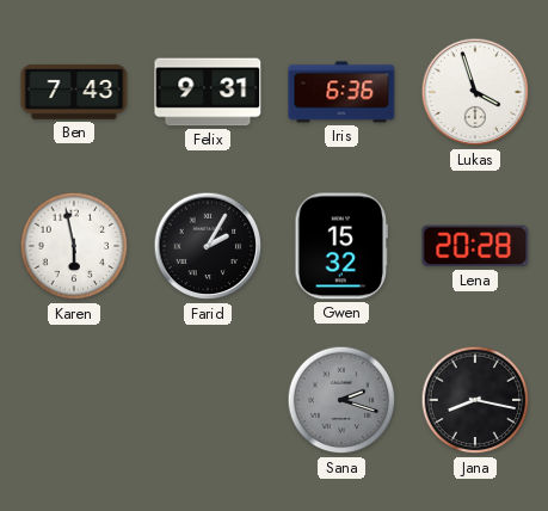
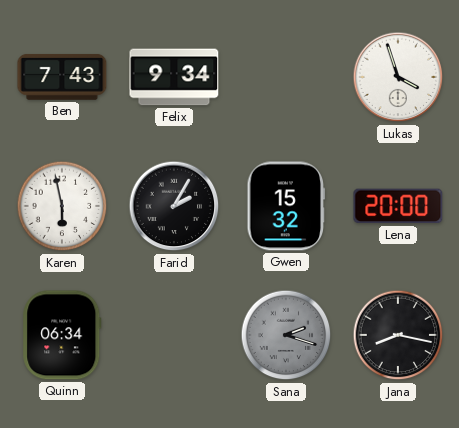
Felix: 9:31 -> 9:34 (174, 77)
Iris: 6:36 -> none (341, 92)
Lena: 20:28 -> 20:00 (398, 206)
Quinn: none -> 06:34 (62, 335)
